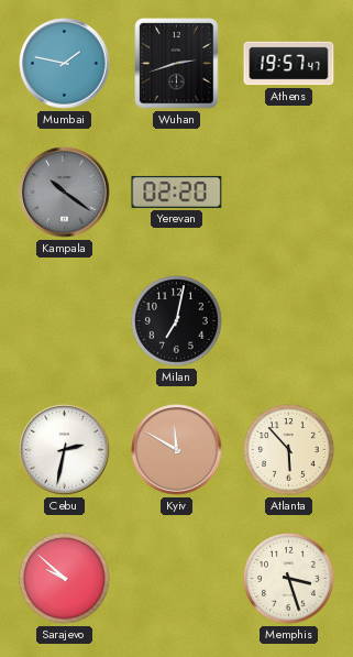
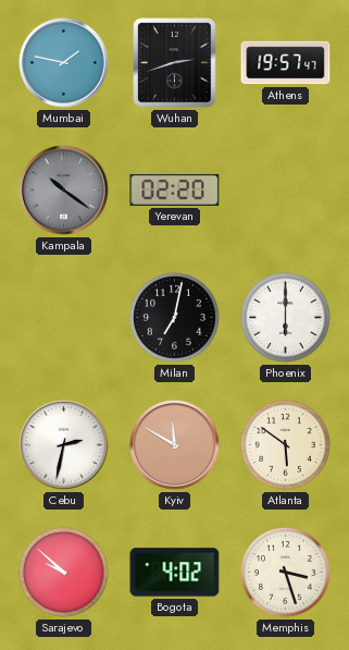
Phoenix: none -> 6:00 (286, 318)
Atlanta: 5:53 -> 5:51 (286, 445)
Bogota: none -> 4:02 (175, 573)
